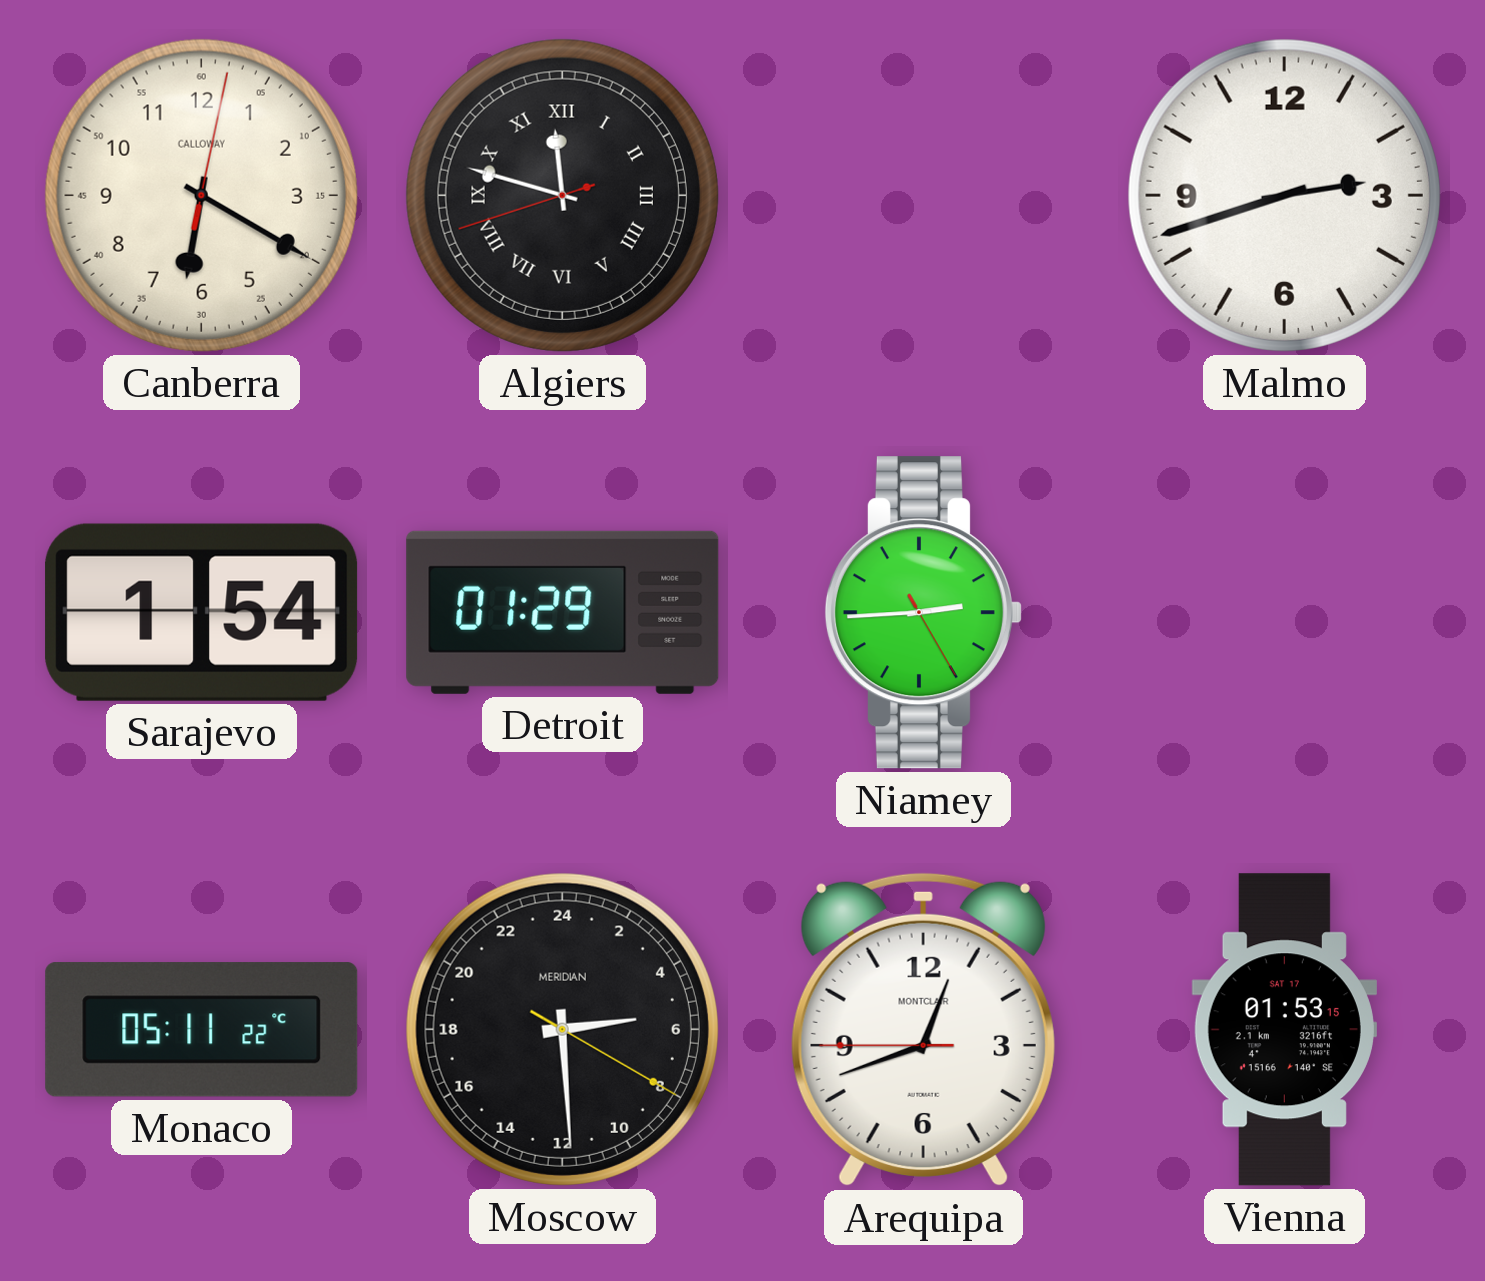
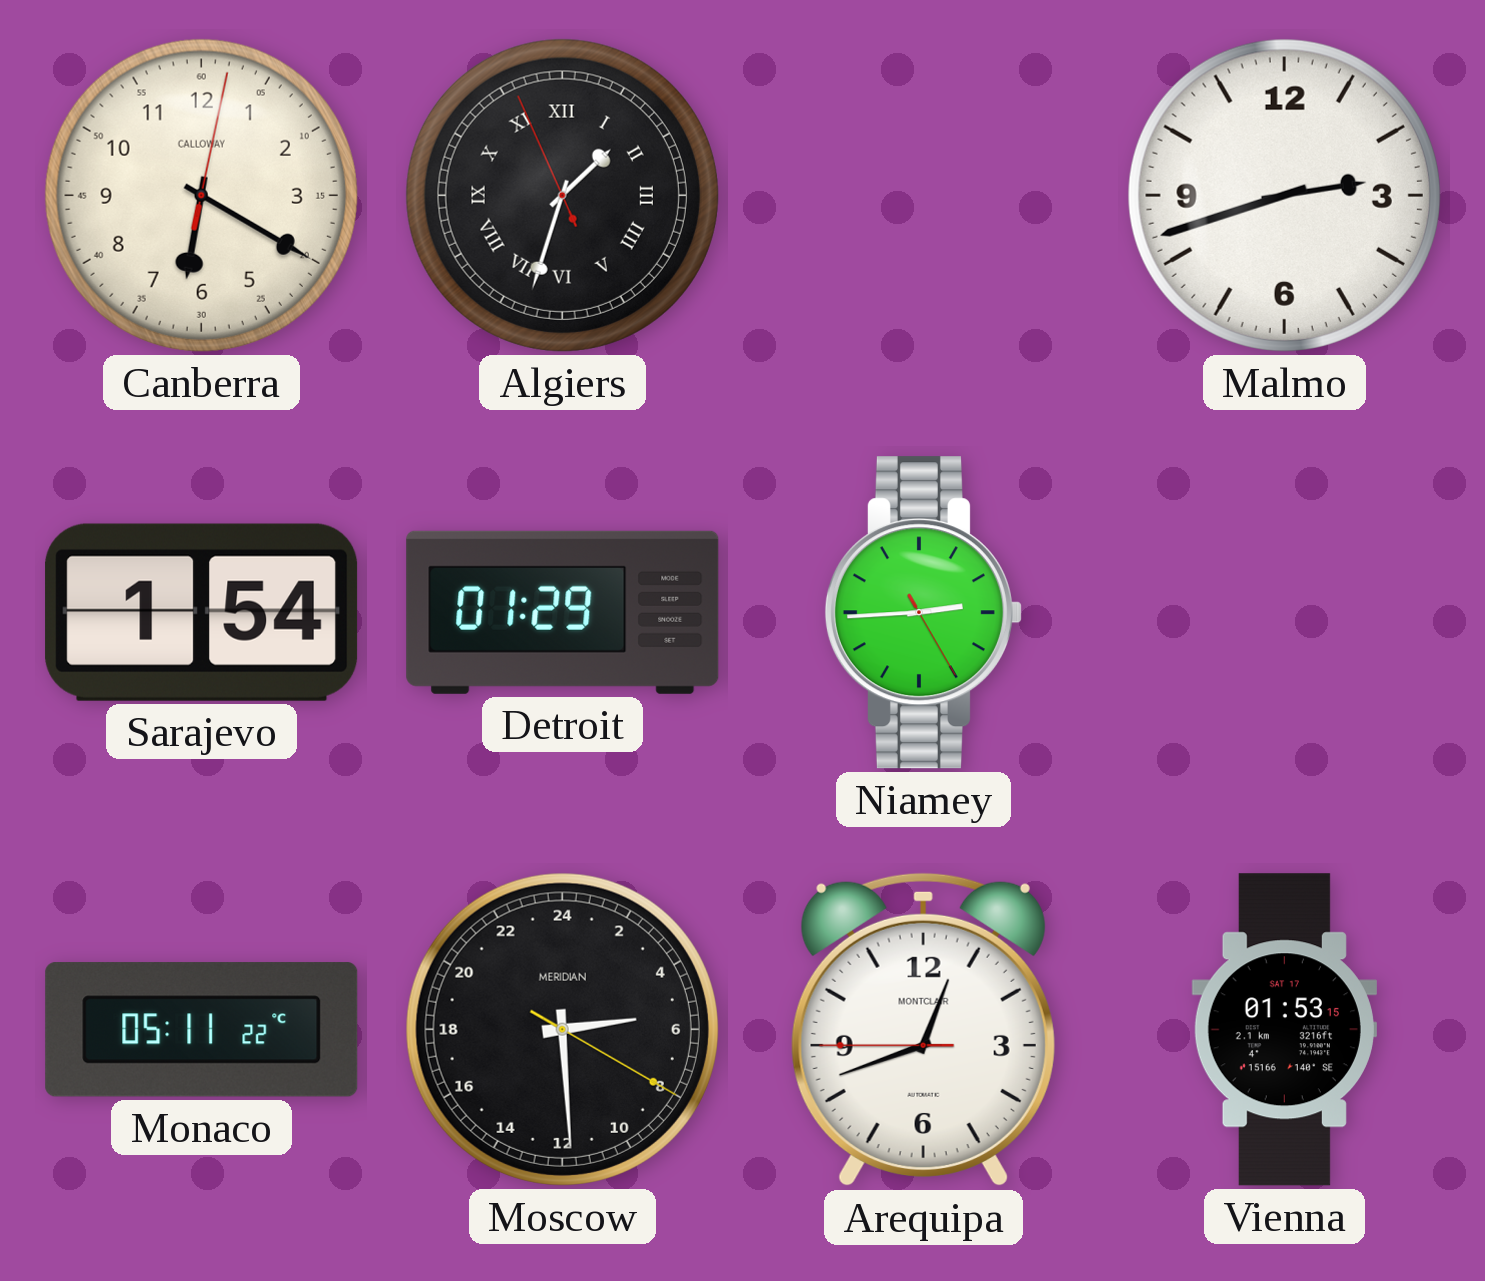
Algiers: 11:47 -> 1:32 (562, 195)
